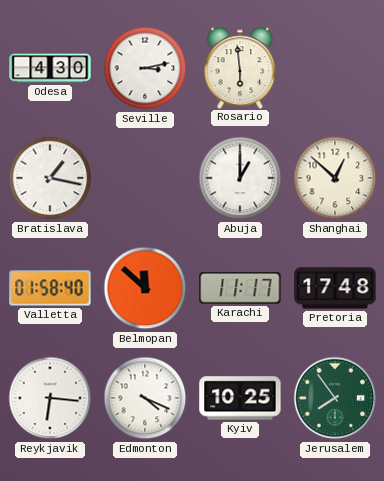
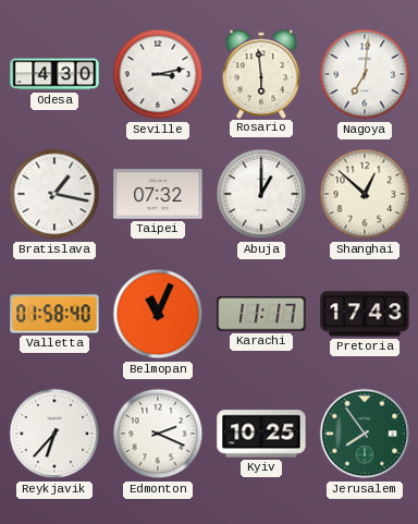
Nagoya: none -> 7:01 (365, 74)
Taipei: none -> 07:32 (158, 194)
Belmopan: 11:52 -> 11:04 (158, 314)
Pretoria: 17:48 -> 17:43 (365, 314)
Reykjavik: 6:16 -> 6:37 (54, 434)
Edmonton: 4:19 -> 2:19 (158, 434)
